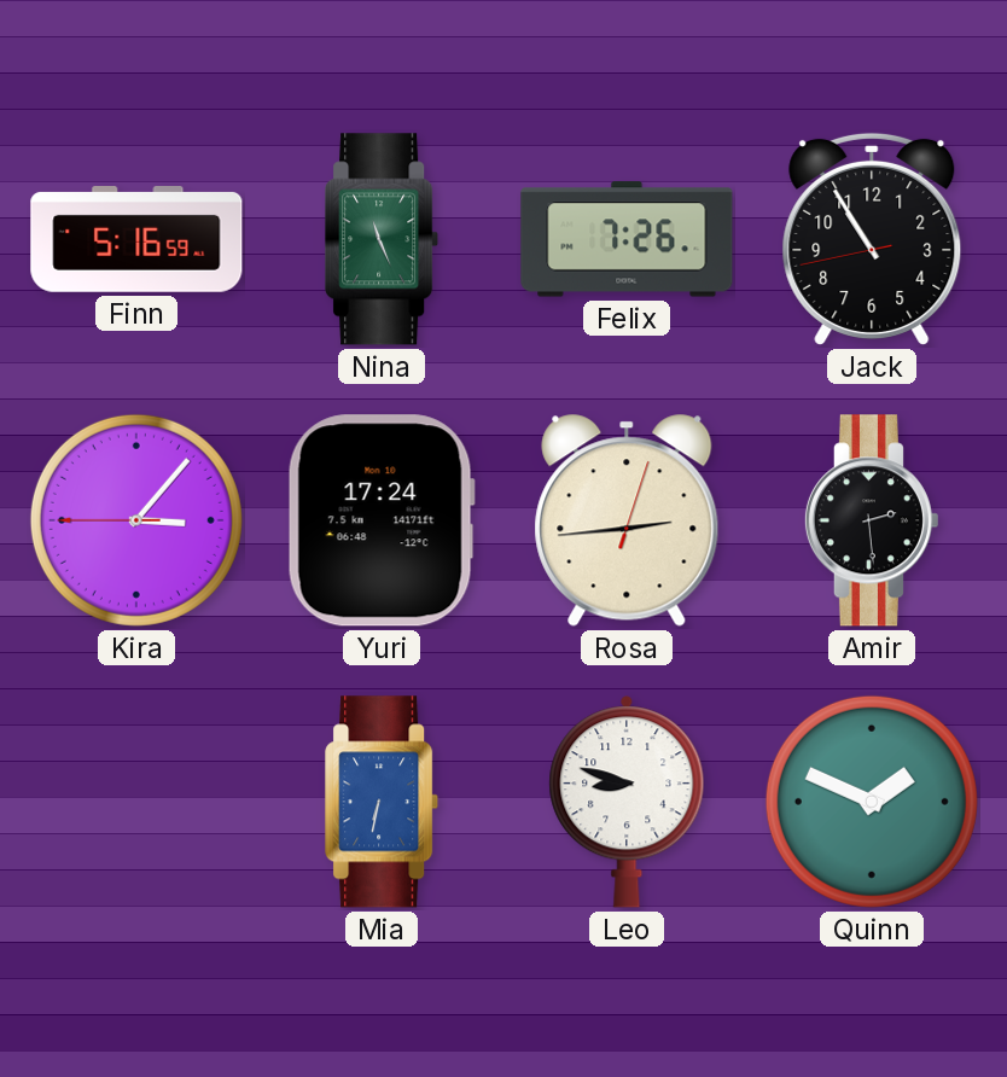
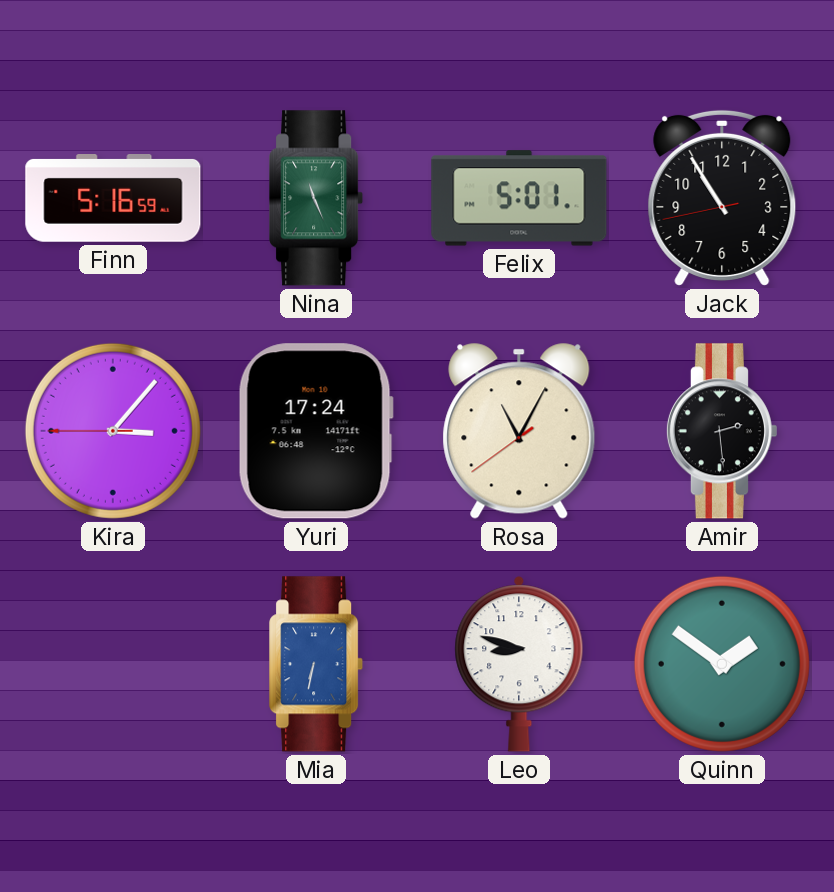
Felix: 7:26 -> 5:01 (519, 198)
Rosa: 2:44 -> 11:04 (519, 431)
Quinn: 1:49 -> 1:51 (722, 664)
